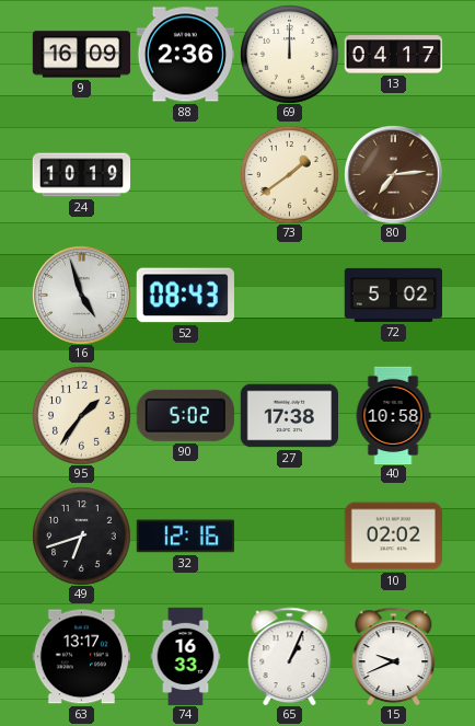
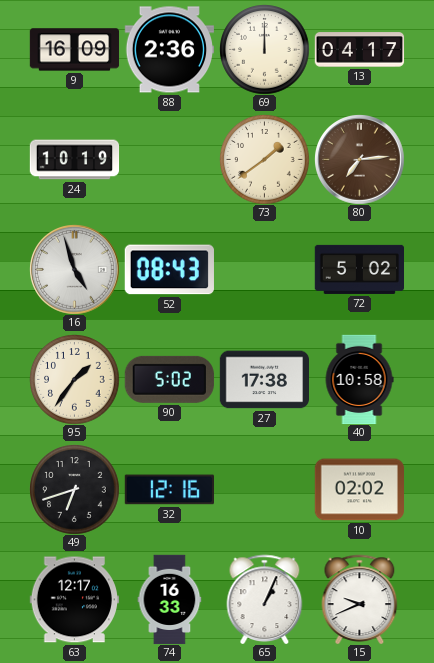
63: 13:17 -> 12:17 (74, 600)
